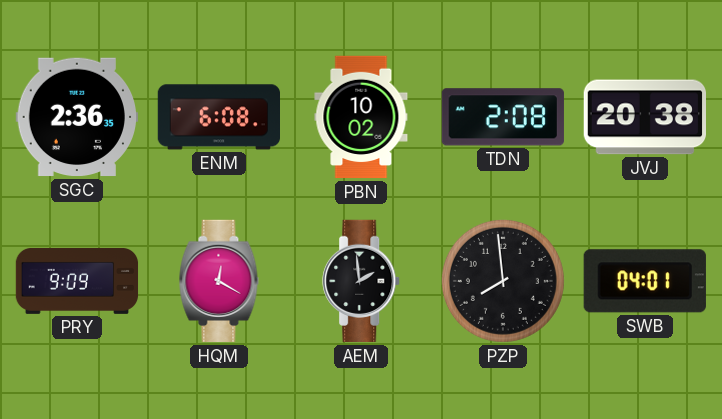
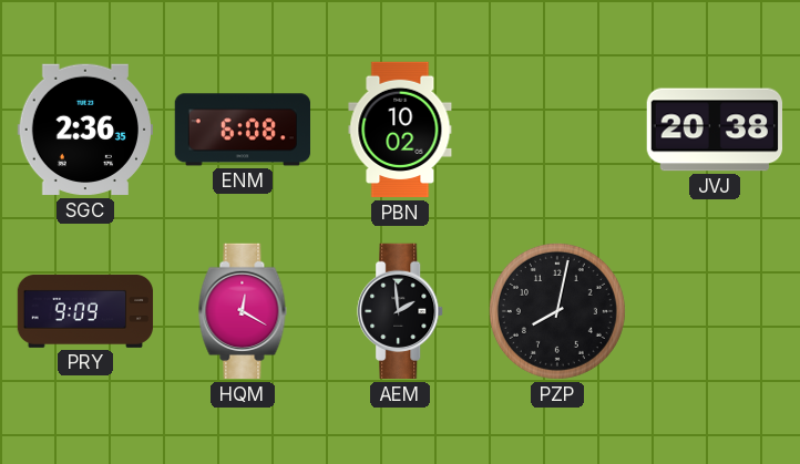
TDN: 2:08 -> none (503, 117)
PZP: 7:59 -> 8:02 (557, 311)
SWB: 04:01 -> none (645, 281)
